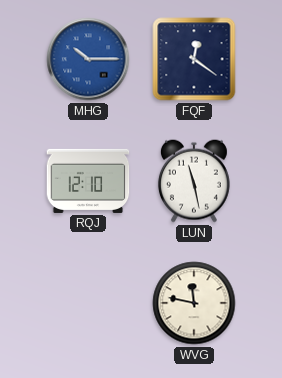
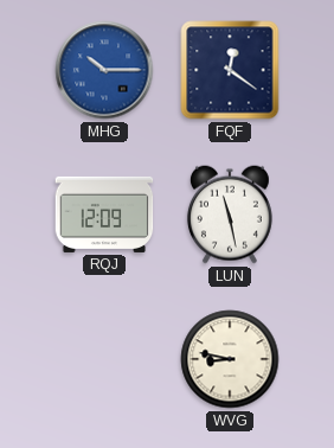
RQJ: 12:10 -> 12:09 (104, 215)
WVG: 11:47 -> 8:47 (230, 359)
